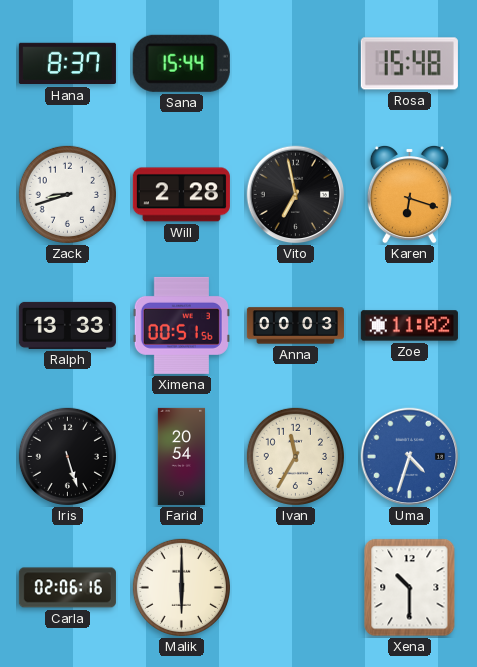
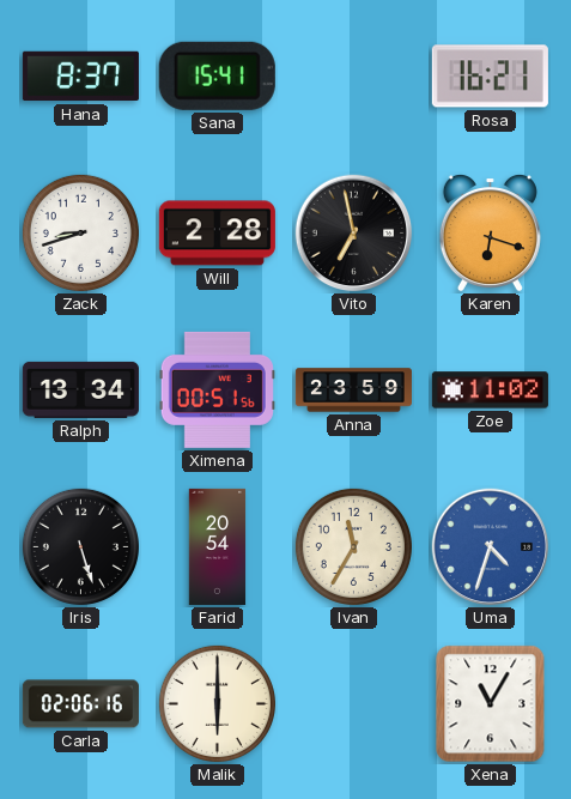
Sana: 15:44 -> 15:41 (217, 75)
Rosa: 15:48 -> 16:21 (490, 77)
Ralph: 13:33 -> 13:34 (80, 389)
Anna: 00:03 -> 23:59 (353, 391)
Xena: 10:30 -> 11:05 (491, 704)
